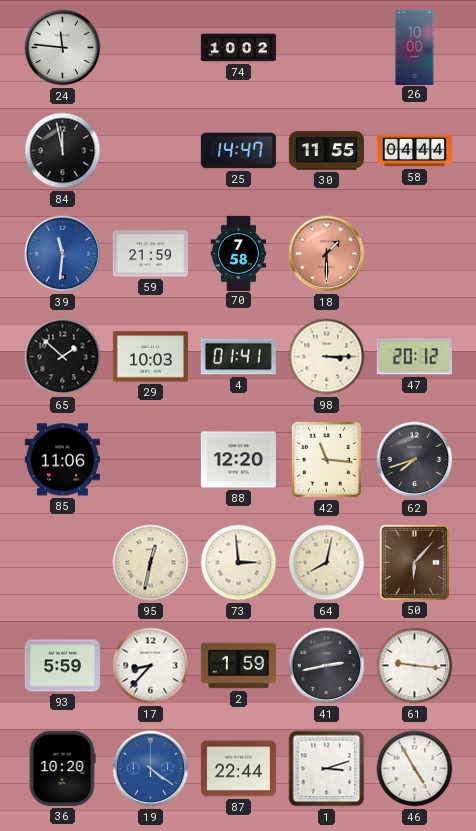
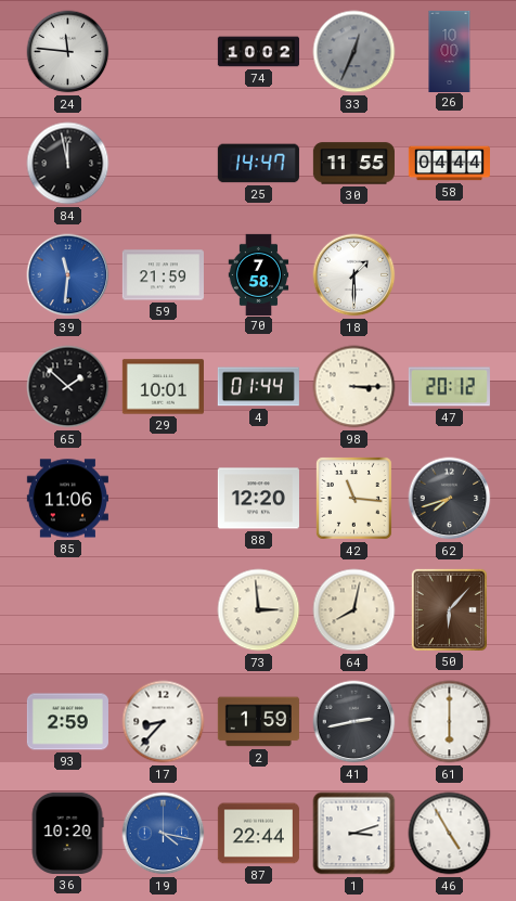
33: none -> 12:34 (354, 52)
18 dial: salmon -> white (354, 275)
29: 10:03 -> 10:01 (163, 387)
4: 01:41 -> 01:44 (258, 387)
95: 12:32 -> none (151, 563)
93: 5:59 -> 2:59 (67, 722)
61: 9:16 -> 6:00 (450, 722)
19: 4:21 -> 4:17 (164, 834)
